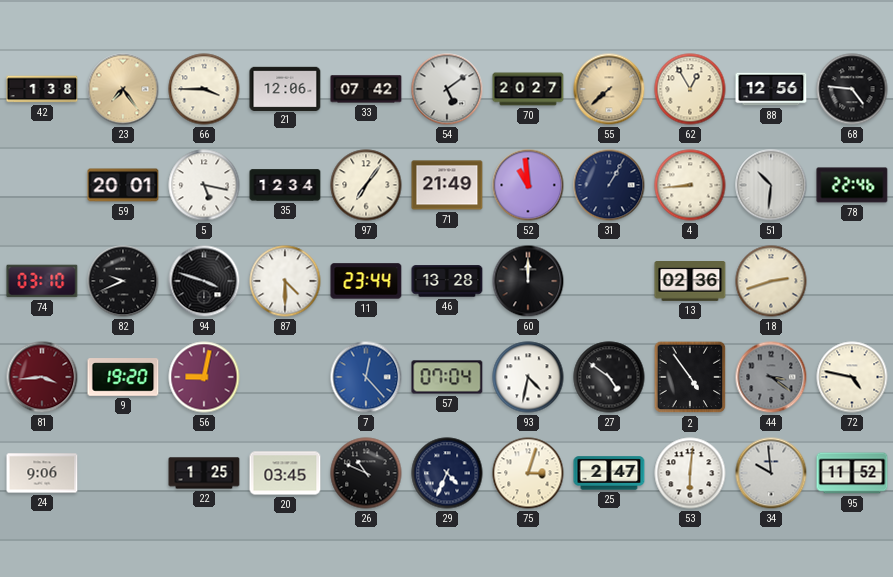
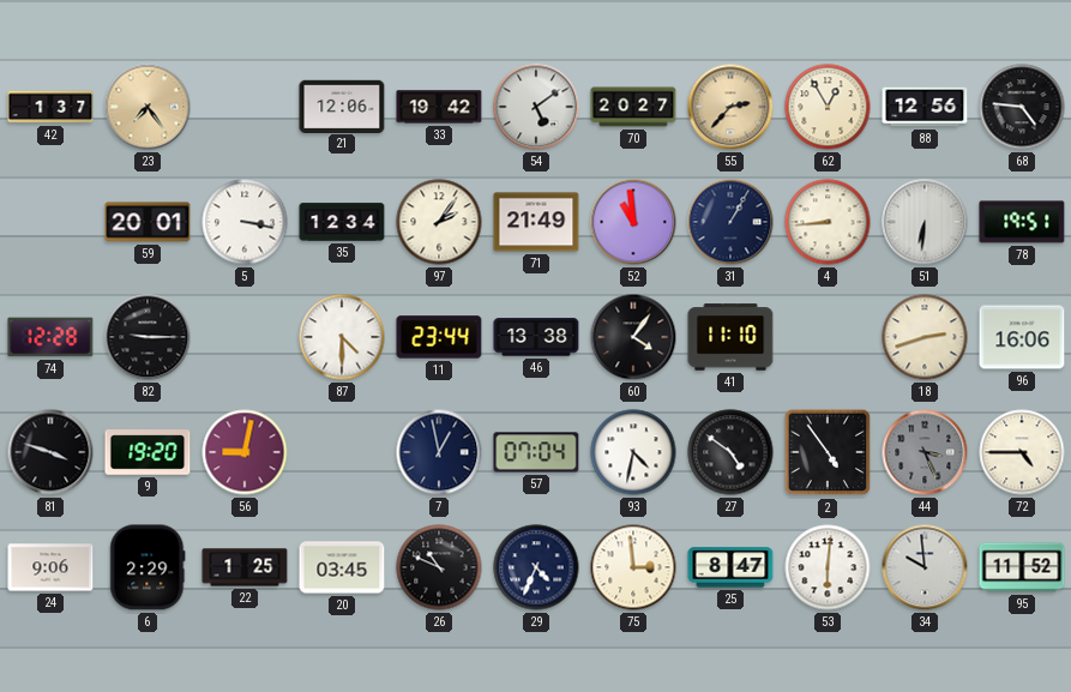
42: 1:38 -> 1:37 (50, 107)
66: 3:45 -> none (204, 89)
33: 07:42 -> 19:42 (439, 107)
55: 7:38 -> 2:37 (730, 107)
5: 5:17 -> 3:17 (245, 222)
97: 7:06 -> 2:06 (439, 222)
51: 10:31 -> 6:31 (925, 222)
78: 22:46 -> 19:51 (1022, 222)
74: 03:10 -> 12:28 (50, 337)
82: 9:41 -> 9:15 (148, 337)
94: 3:48 -> none (204, 281)
46: 13:28 -> 13:38 (536, 337)
60: 12:00 -> 4:06 (633, 337)
41: none -> 11:10 (730, 337)
13: 02:36 -> none (690, 282)
96: none -> 16:06 (1022, 337)
81: 3:44 -> 3:48 (50, 452)
81 dial: burgundy -> black (50, 452)
7: 12:23 -> 12:58 (439, 452)
7 dial: blue -> navy (439, 452)
44: 3:21 -> 3:26 (925, 452)
72: 4:47 -> 4:45 (1022, 452)
6: none -> 2:29 (148, 567)
75: 3:03 -> 2:59 (633, 567)
25: 2:47 -> 8:47 (730, 567)
